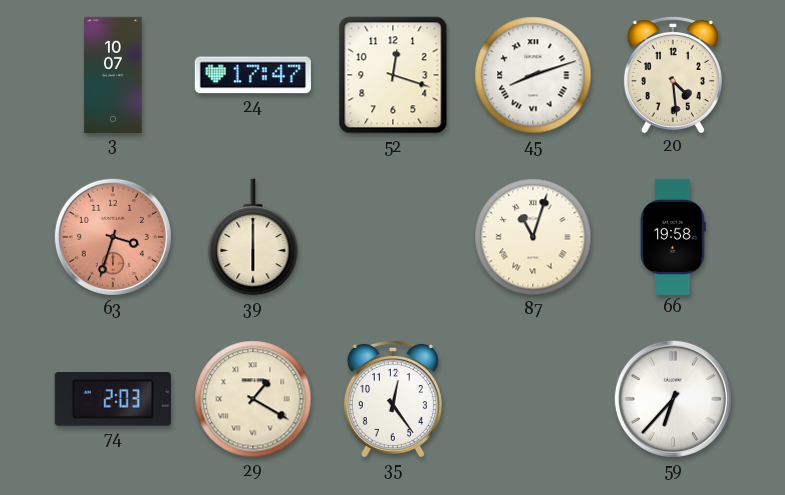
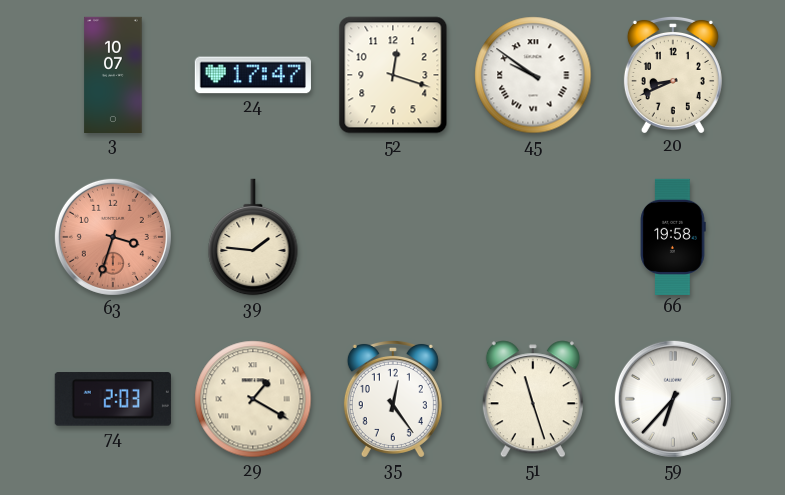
45: 8:12 -> 9:51 (533, 75)
20: 4:29 -> 8:41 (673, 74)
39: 6:00 -> 1:46 (253, 237)
87: 11:03 -> none (533, 237)
51: none -> 11:27 (533, 399)
